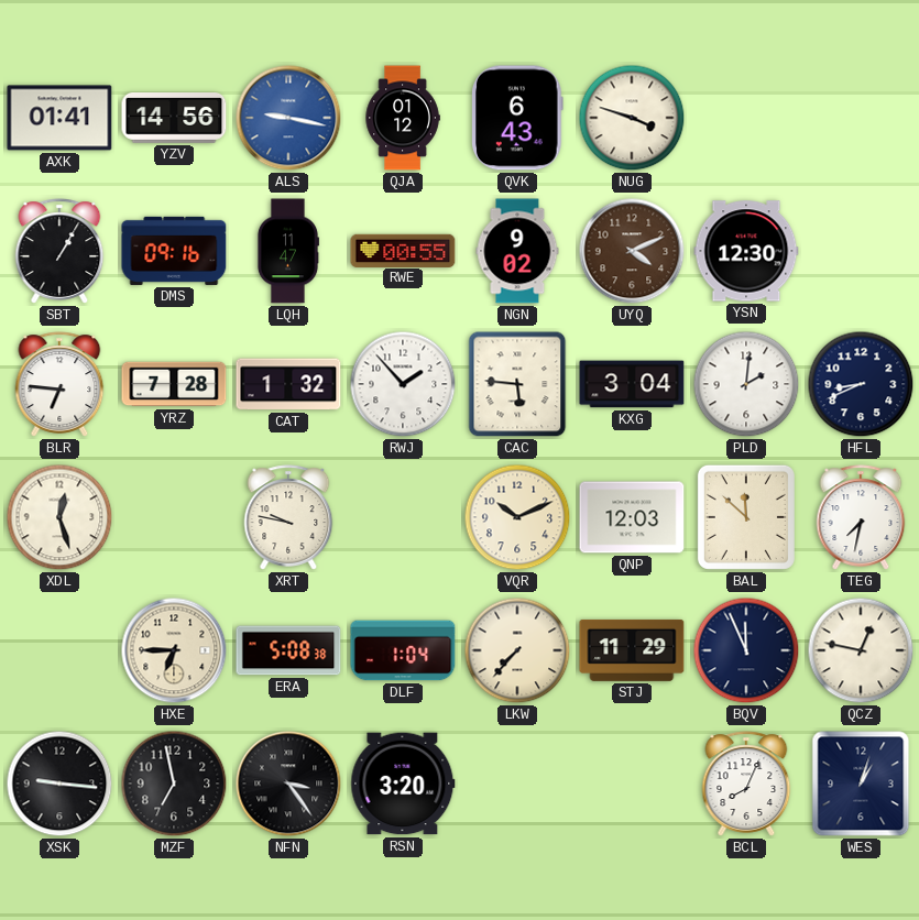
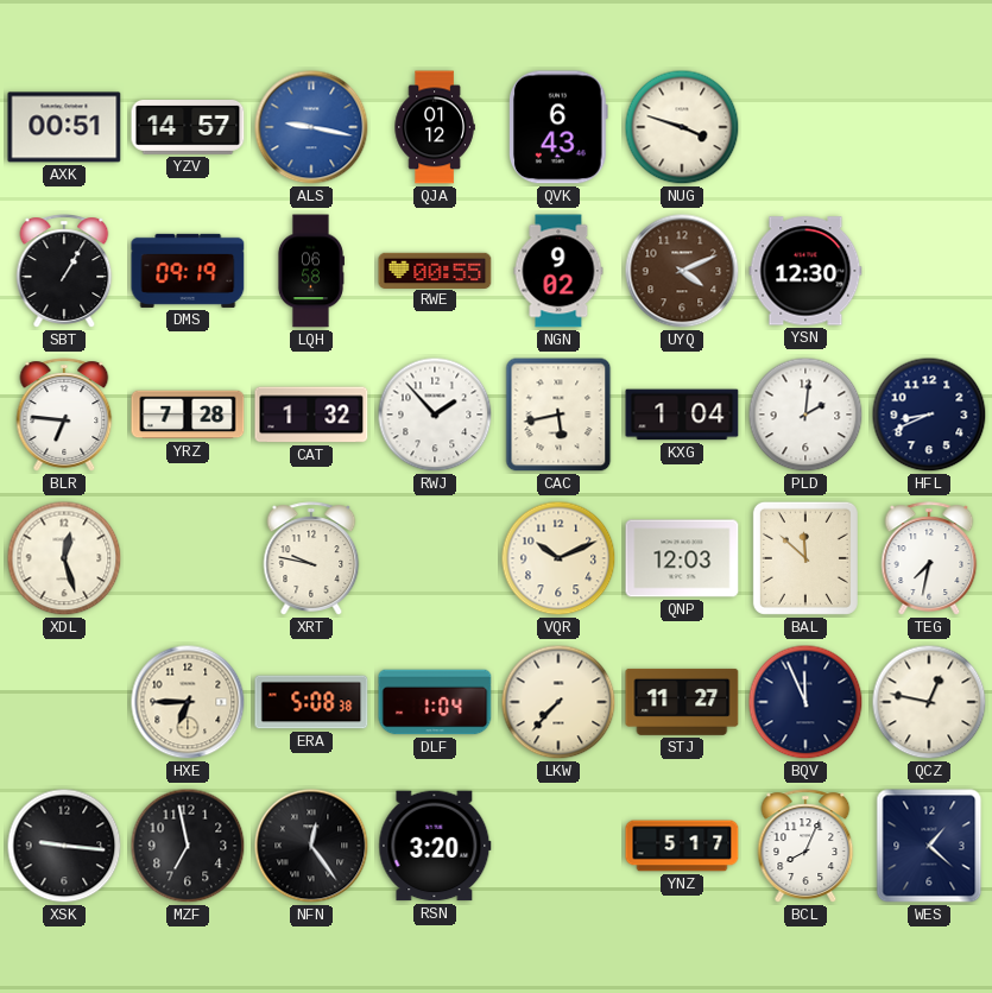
AXK: 01:41 -> 00:51 (64, 127)
YZV: 14:56 -> 14:57 (188, 128)
DMS: 09:16 -> 09:19 (188, 271)
LQH: 11:47 -> 06:58 (310, 271)
CAC: 5:46 -> 5:43 (558, 415)
KXG: 3:04 -> 1:04 (682, 415)
STJ: 11:29 -> 11:27 (682, 702)
NFN: 3:24 -> 12:24 (311, 846)
YNZ: none -> 5:17 (682, 846)
WES: 1:03 -> 1:22 (929, 846)
